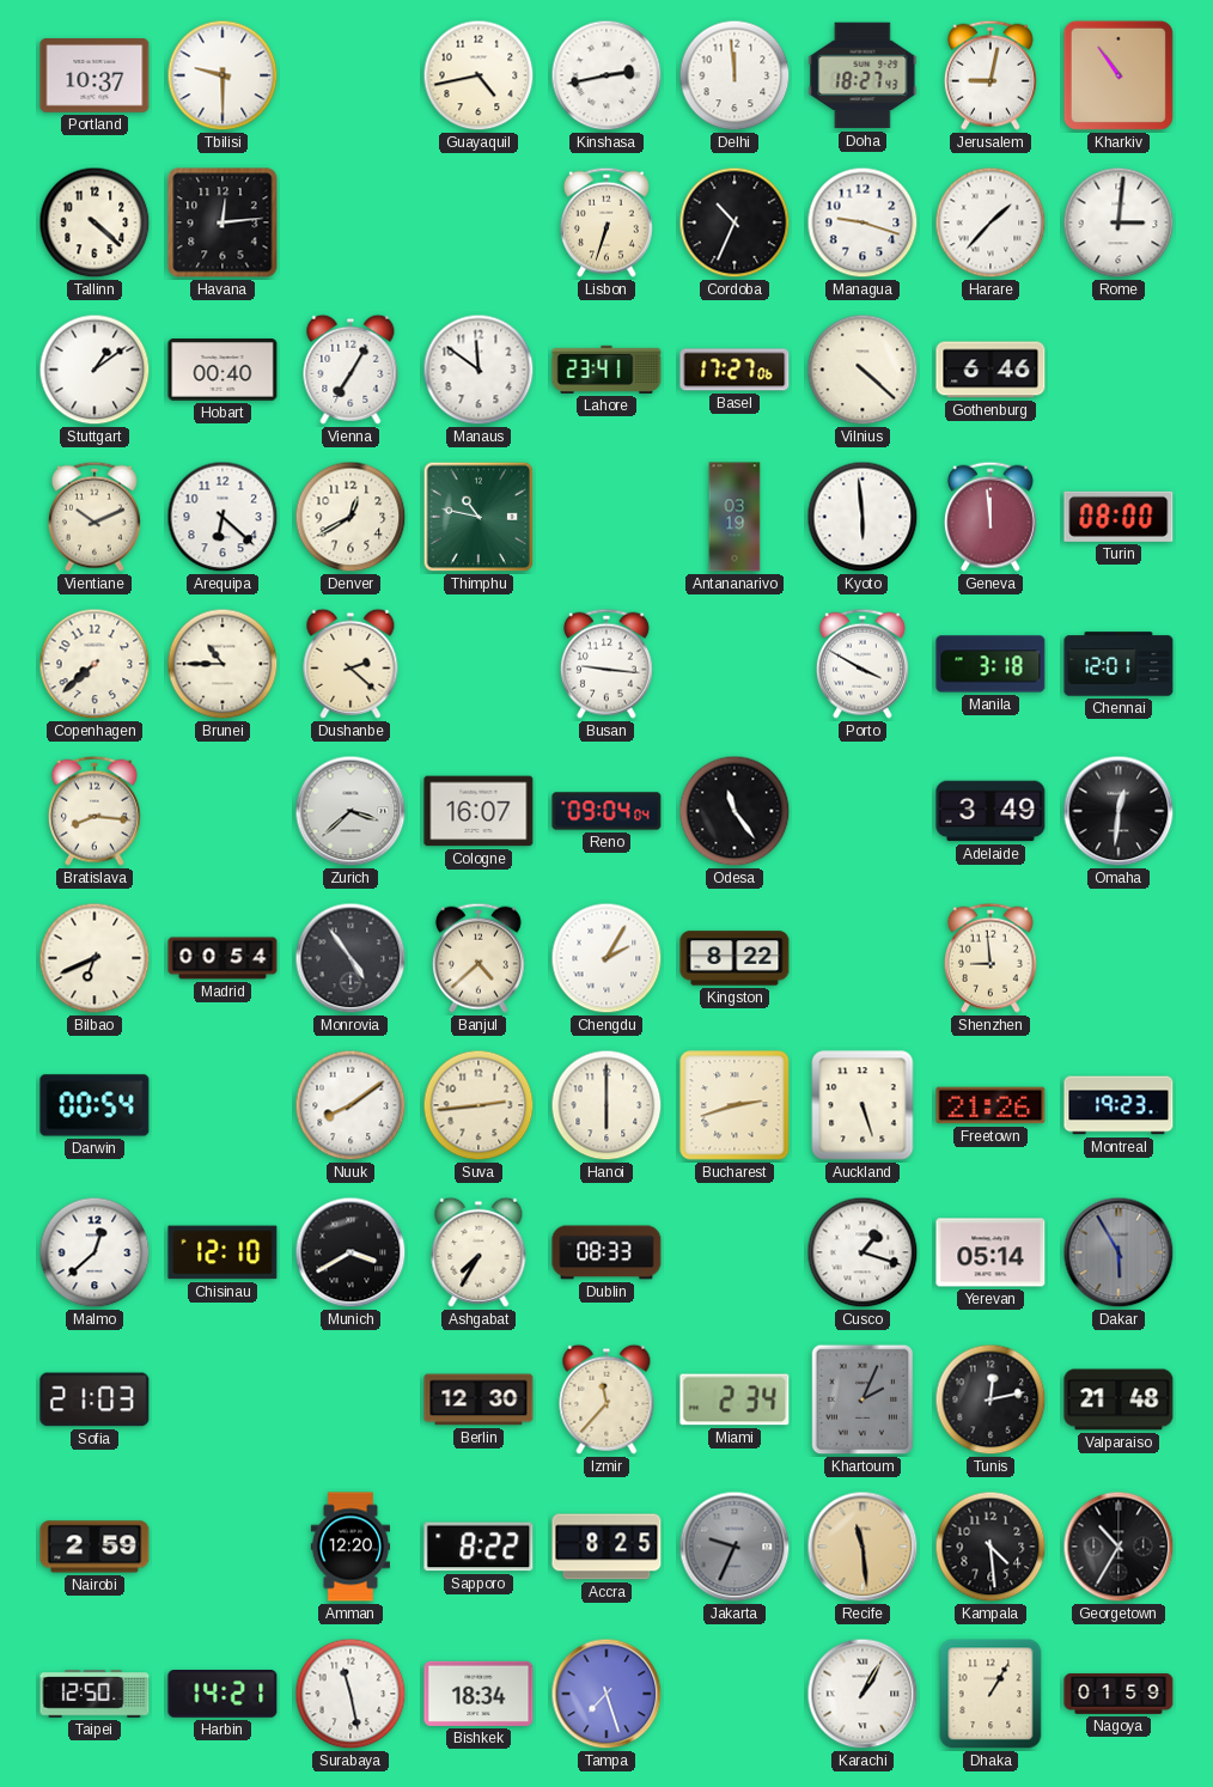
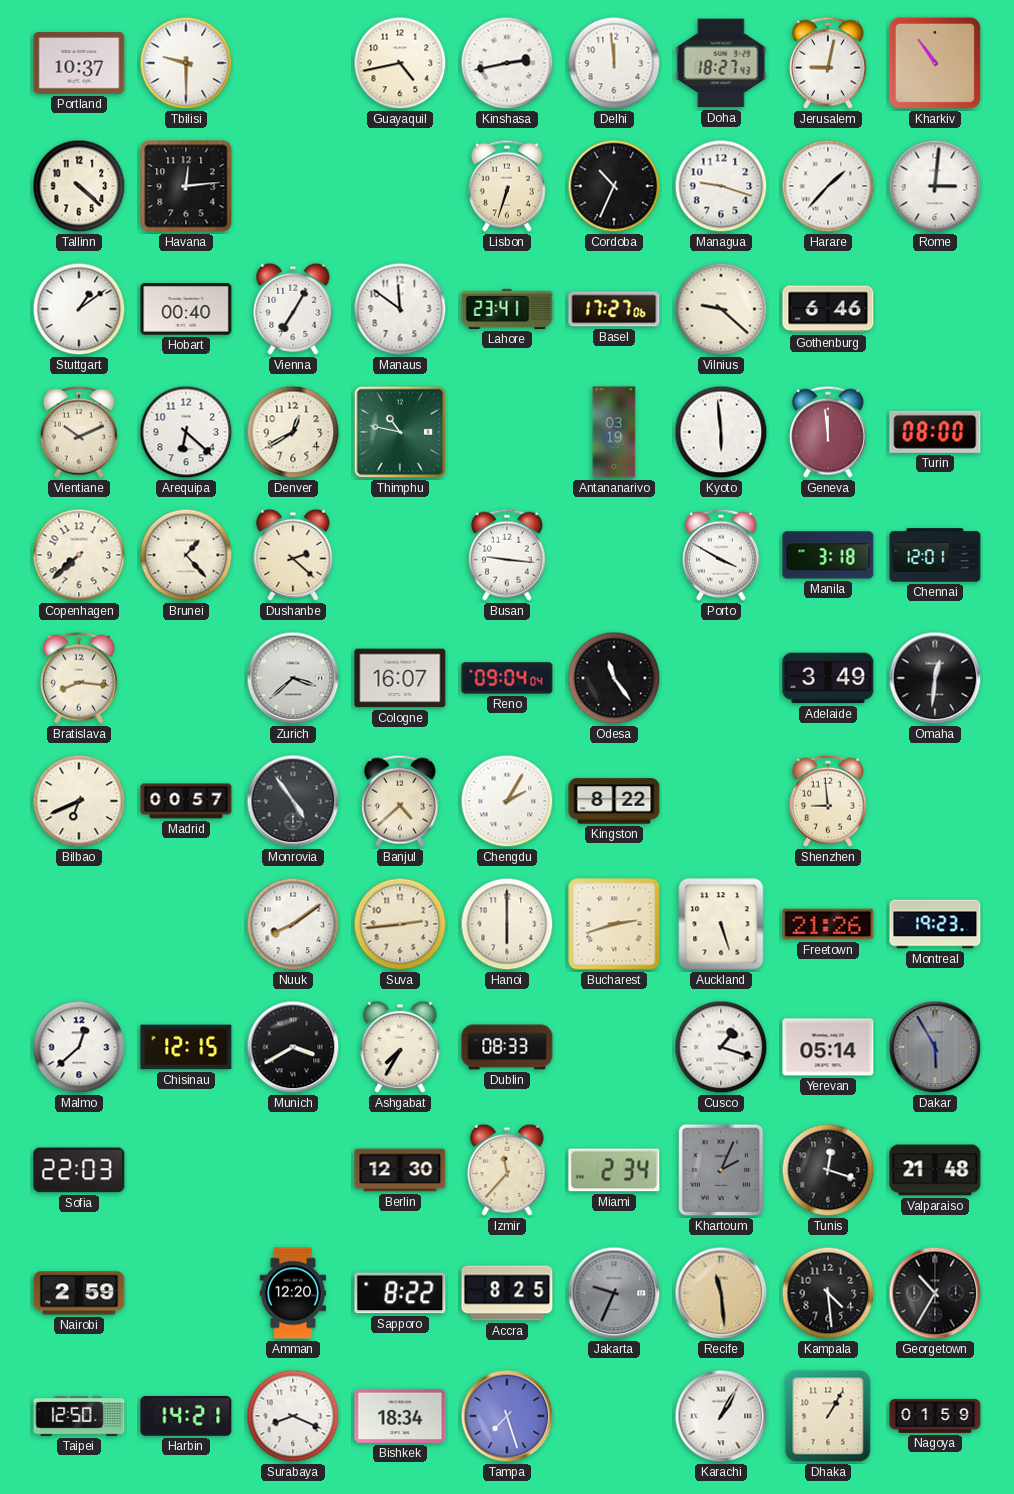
Vilnius: 4:22 -> 9:22 (721, 309)
Brunei: 10:45 -> 1:23 (186, 555)
Madrid: 00:54 -> 00:57 (186, 801)
Darwin: 00:54 -> none (95, 1105)
Chisinau: 12:10 -> 12:15 (186, 1047)
Sofia: 21:03 -> 22:03 (79, 1170)
Tunis: 12:13 -> 12:18 (828, 1170)
Surabaya: 11:28 -> 8:19 (293, 1416)
